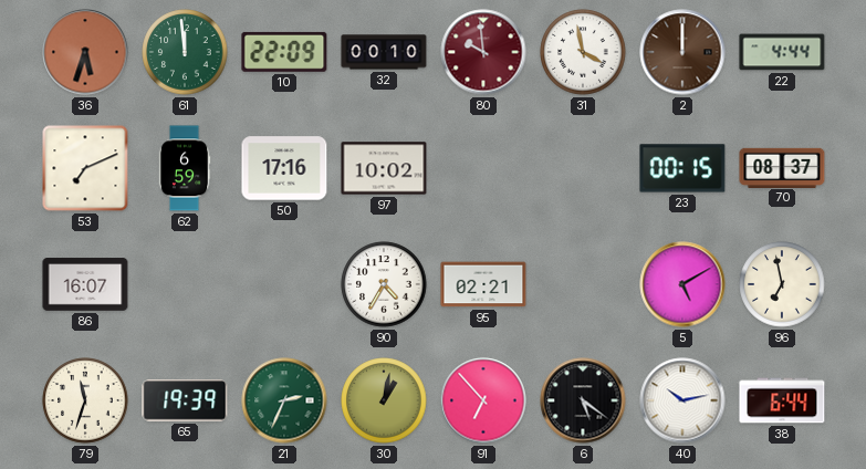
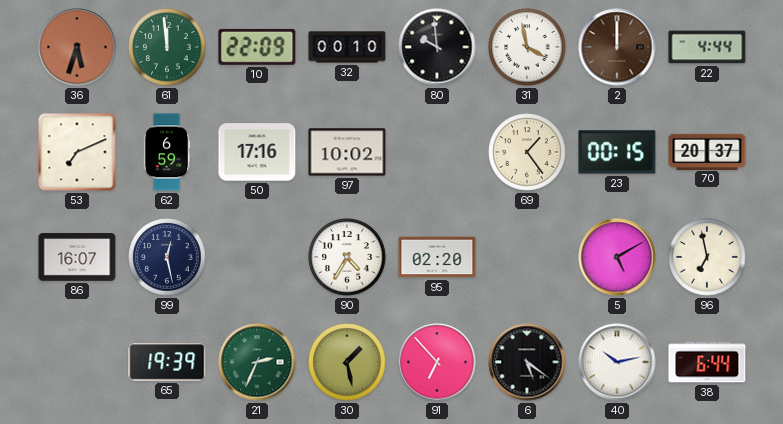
80 dial: burgundy -> black (437, 47)
69: none -> 1:24 (527, 152)
70: 08:37 -> 20:37 (707, 151)
99: none -> 12:28 (167, 257)
95: 02:21 -> 02:20 (437, 257)
79: 11:33 -> none (85, 400)
30: 1:02 -> 1:28 (347, 362)
